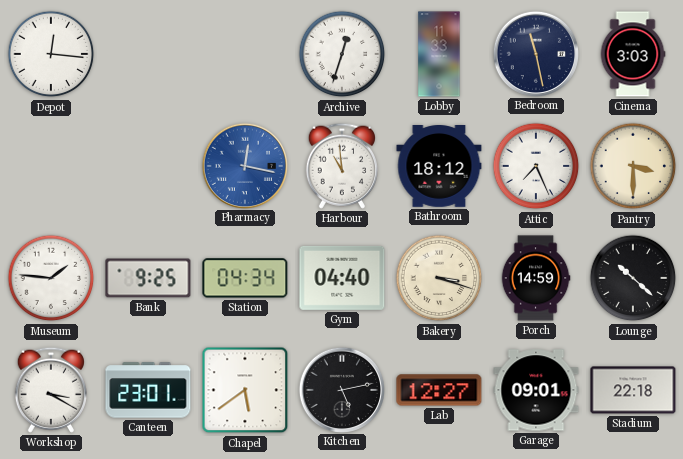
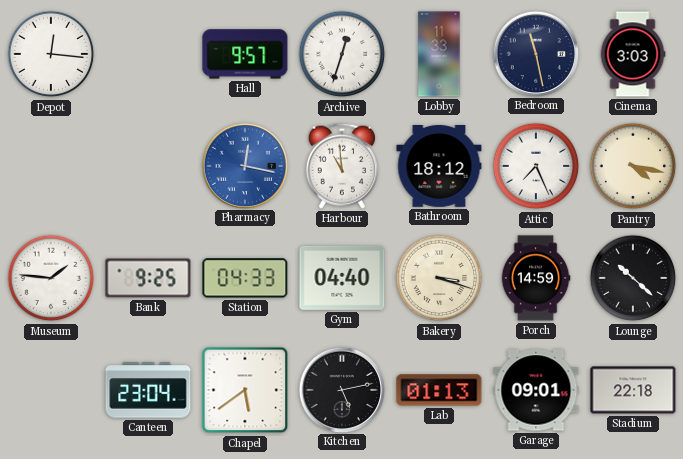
Hall: none -> 9:57 (245, 54)
Pantry: 3:30 -> 4:17 (633, 166)
Station: 04:34 -> 04:33 (245, 278)
Workshop: 3:20 -> none (50, 390)
Canteen: 23:01 -> 23:04 (148, 390)
Lab: 12:27 -> 01:13 (439, 390)
